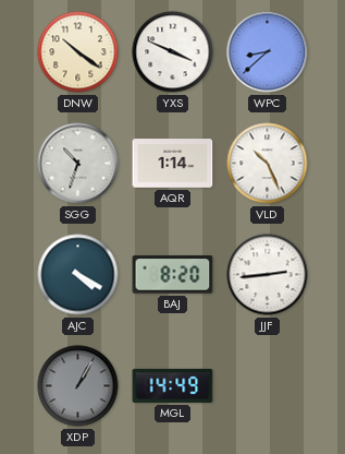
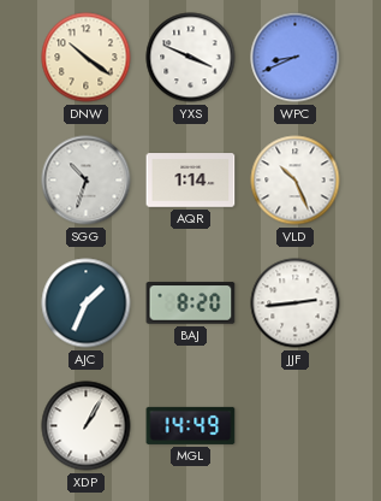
WPC: 8:38 -> 8:41 (296, 58)
AJC: 4:20 -> 1:34 (87, 303)
XDP dial: grey -> white (87, 426)
